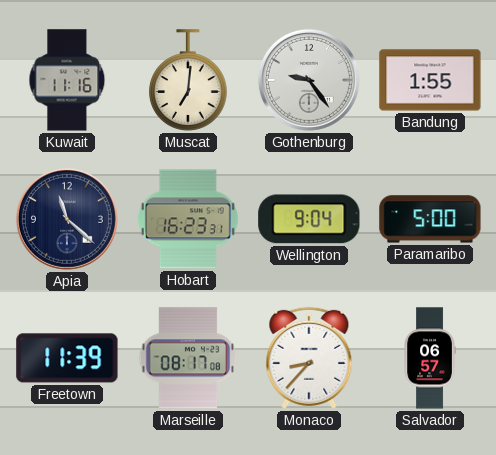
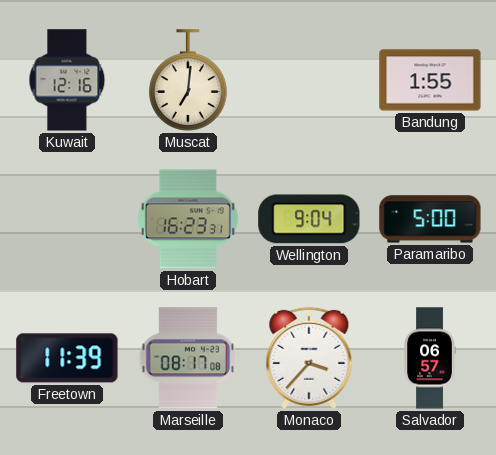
Kuwait: 11:16 -> 12:16 (67, 80)
Gothenburg: 9:24 -> none (309, 80)
Apia: 11:22 -> none (67, 219)
Monaco: 8:37 -> 3:37 (309, 358)
